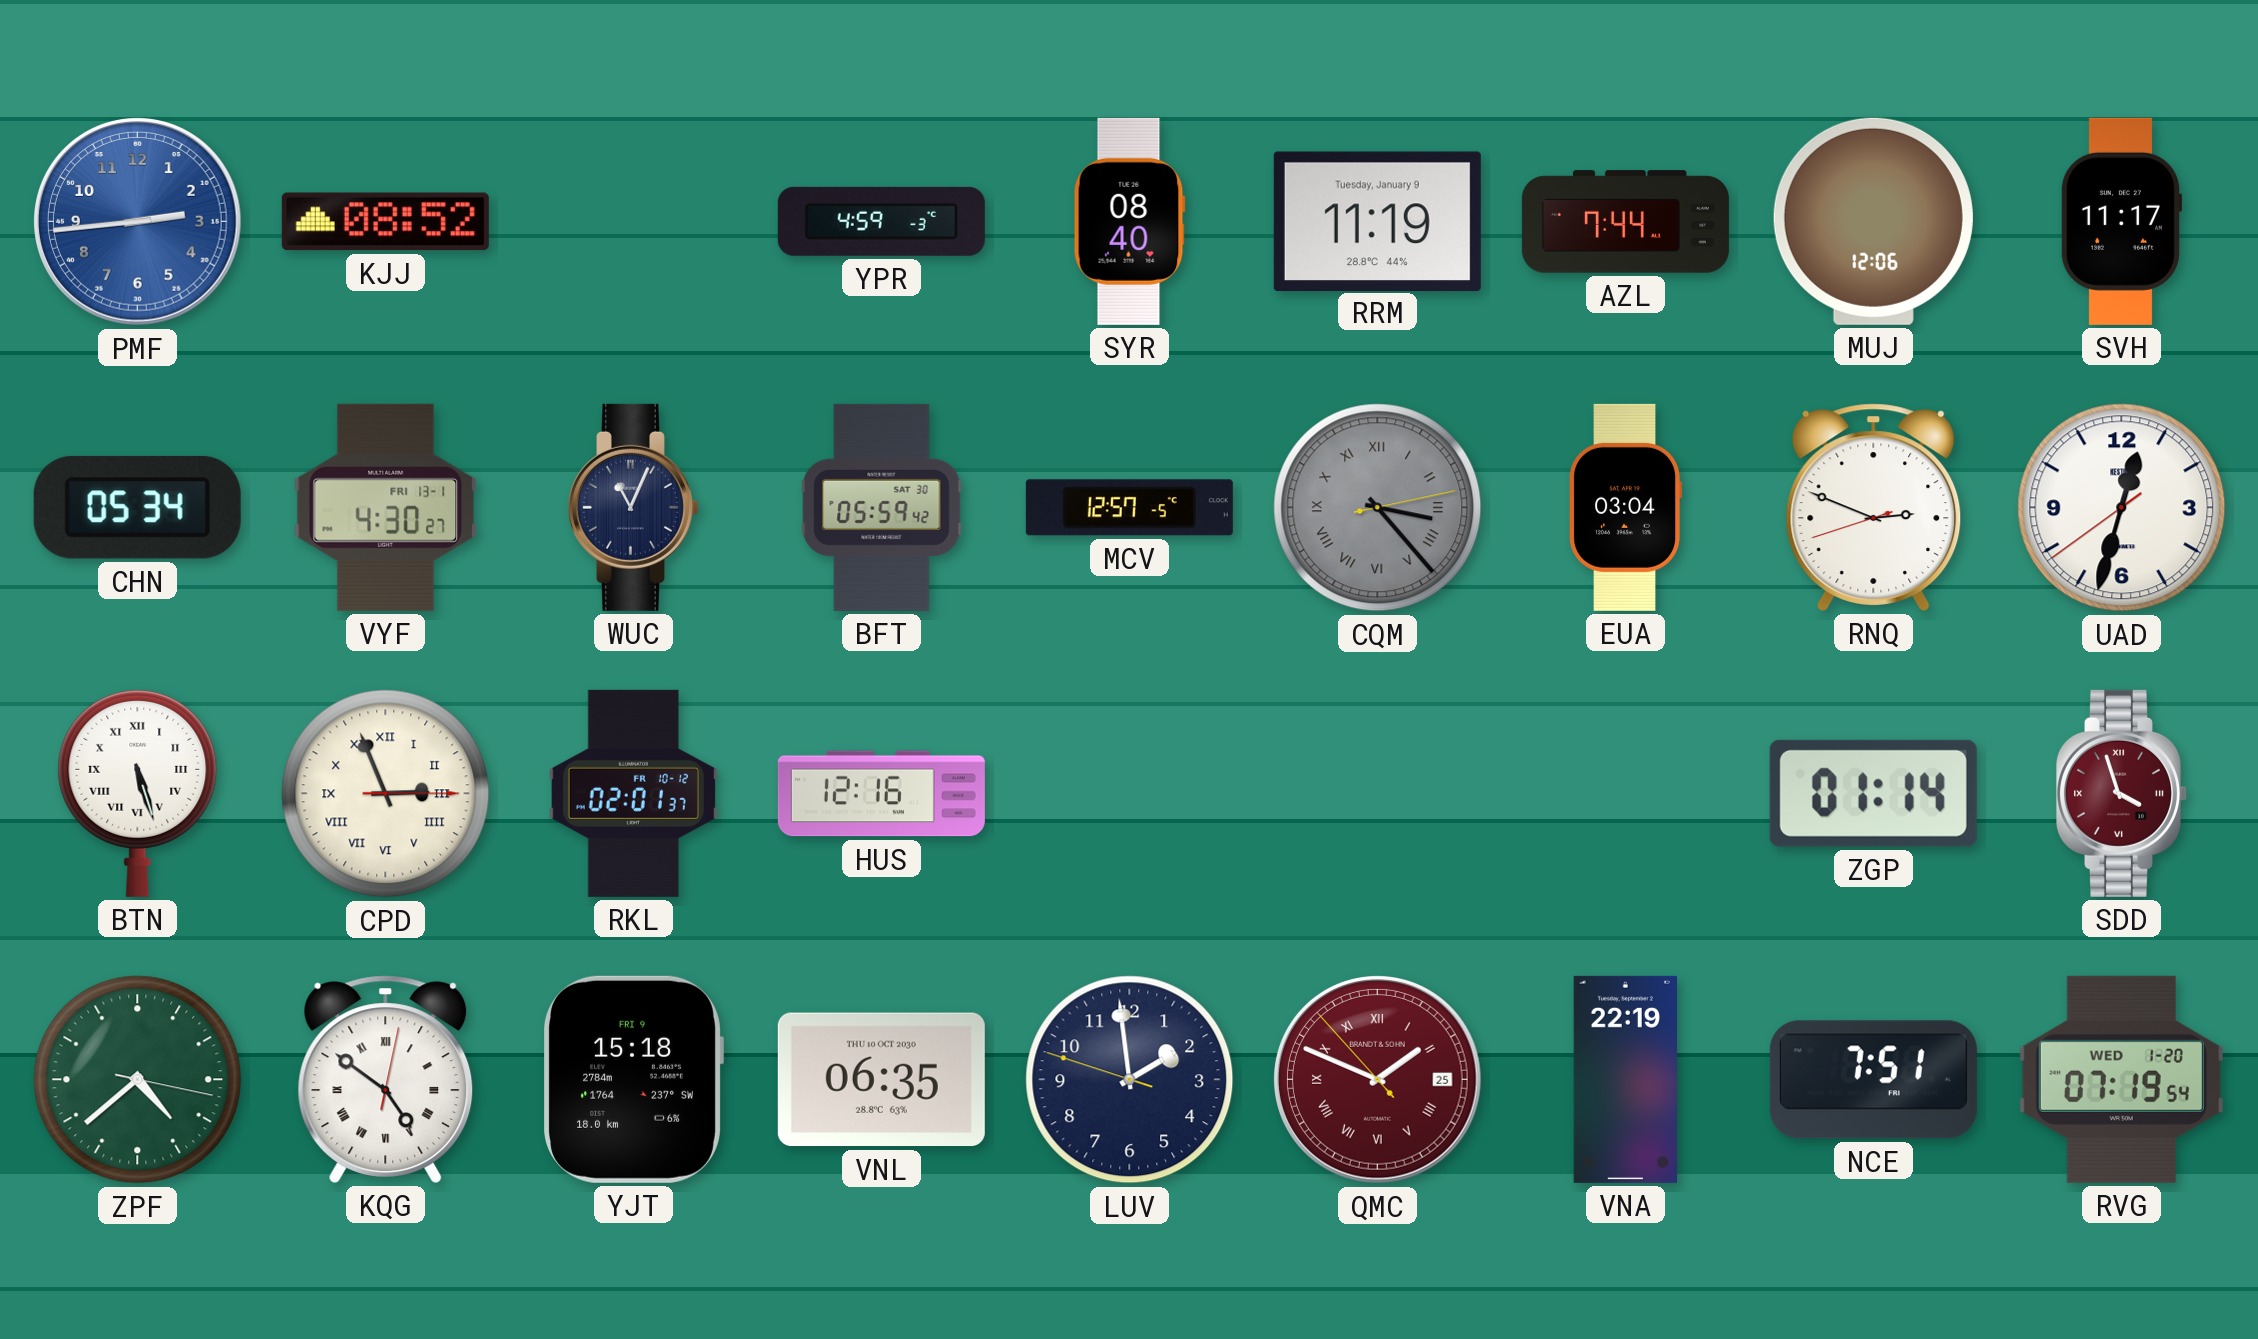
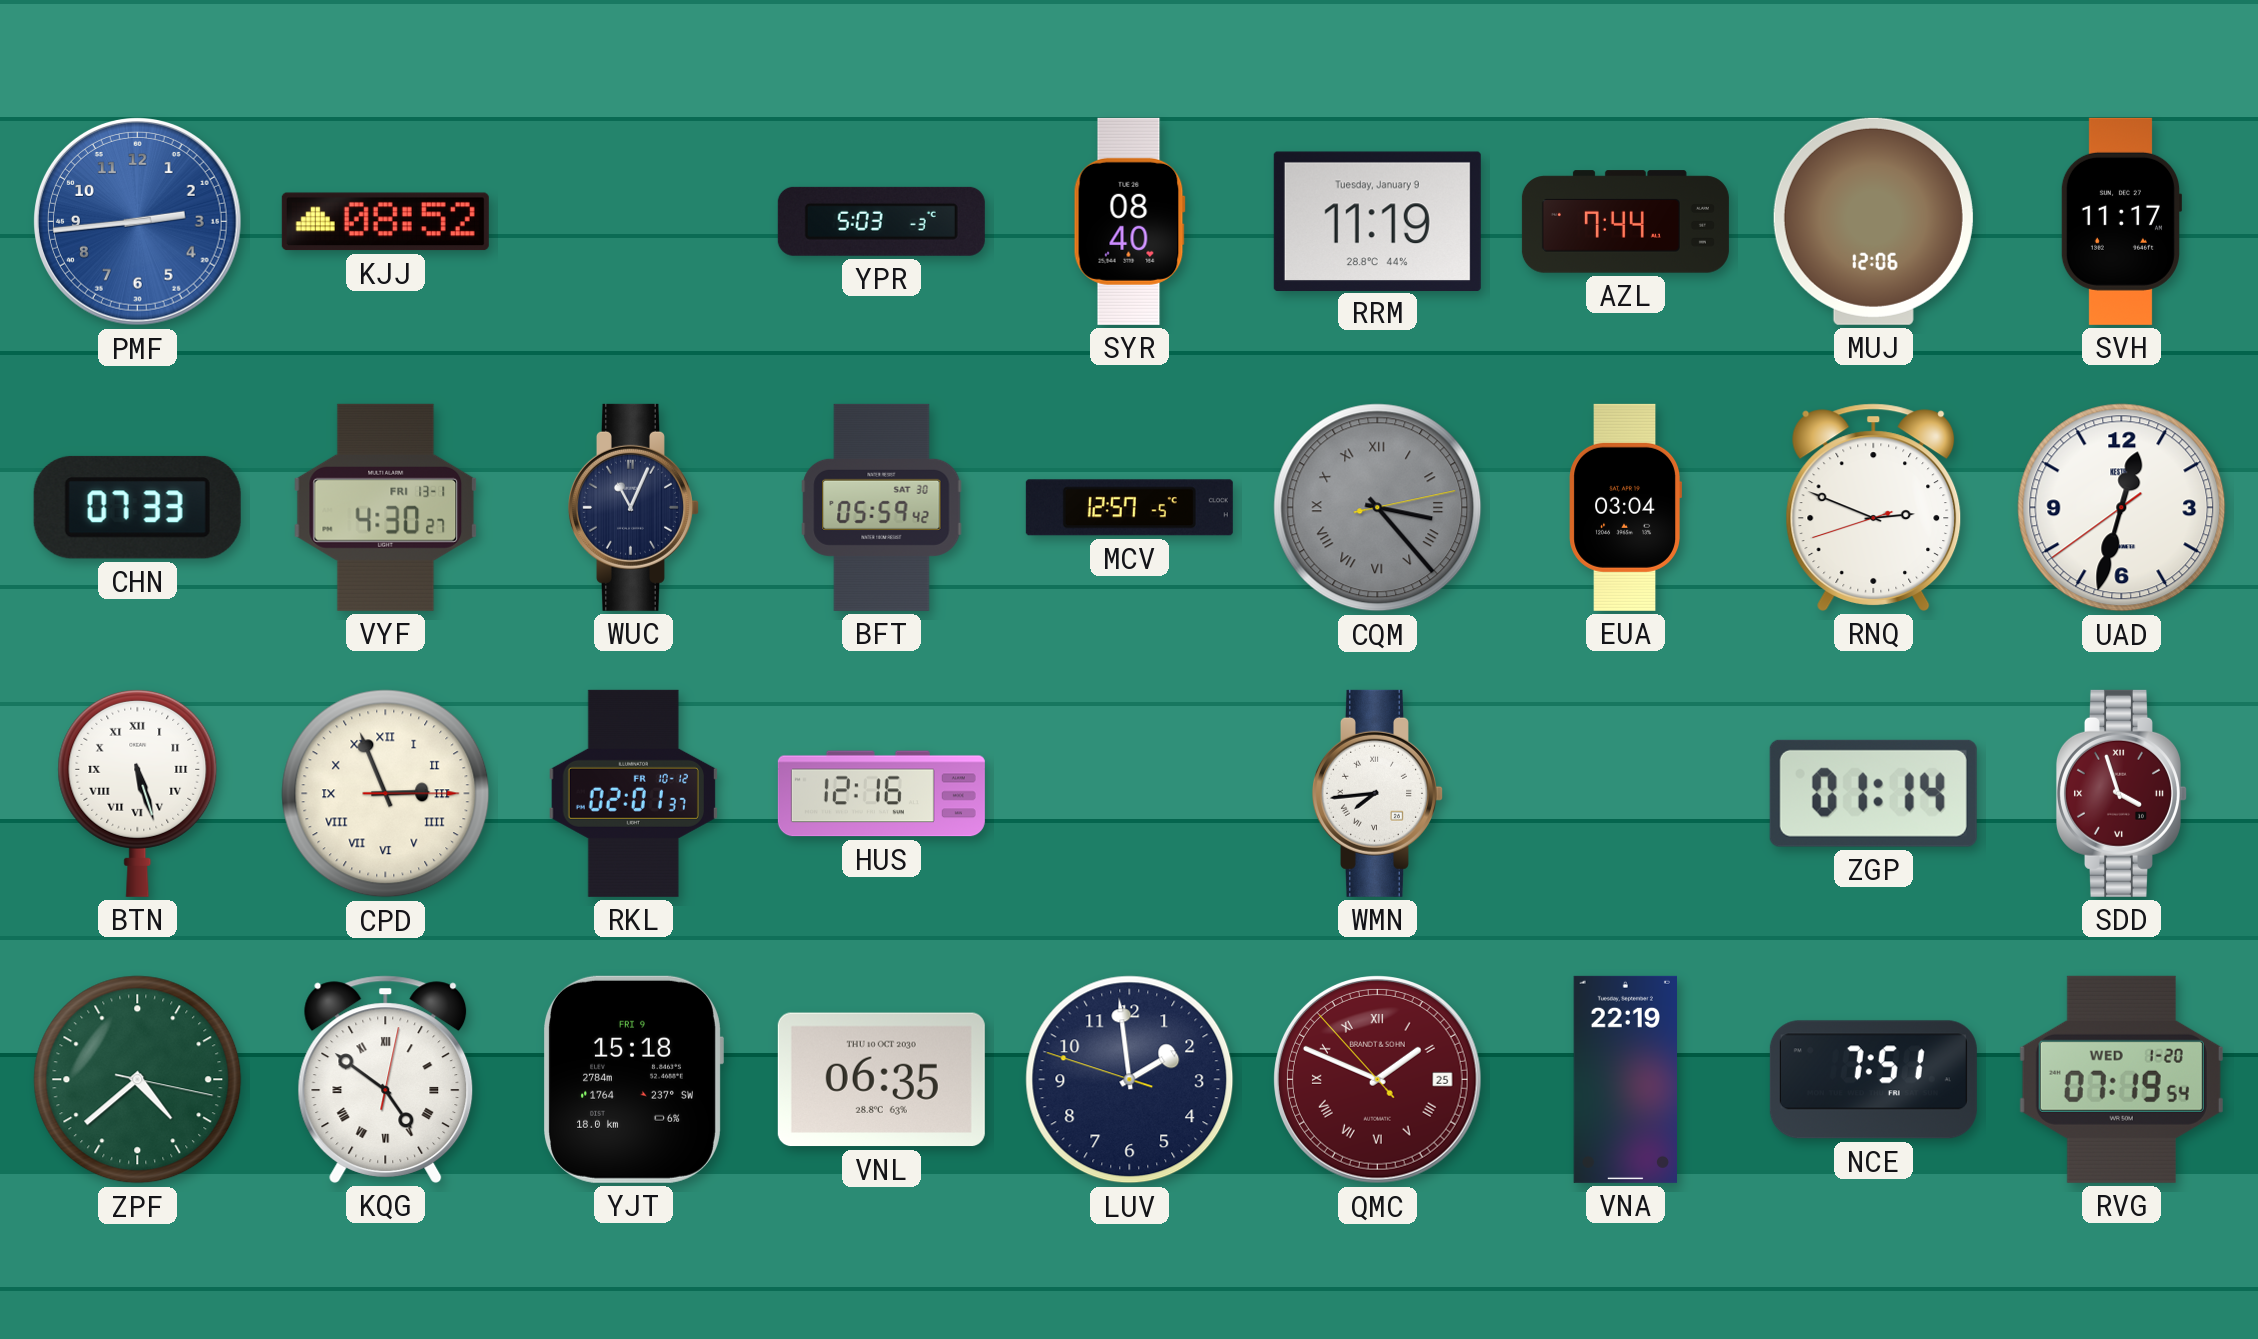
YPR: 4:59 -> 5:03 (881, 221)
CHN: 05:34 -> 07:33 (137, 507)
WMN: none -> 7:44 (1377, 793)
